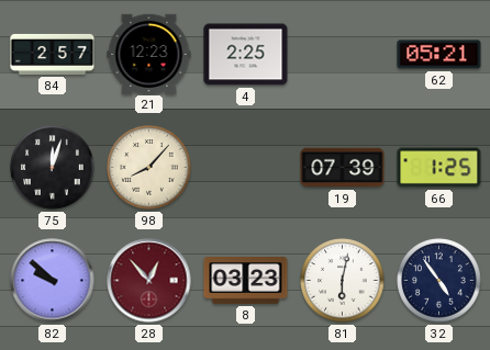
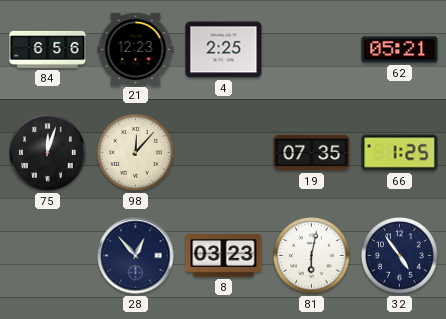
84: 2:57 -> 6:56 (48, 49)
98: 8:07 -> 12:07 (136, 153)
19: 07:39 -> 07:35 (312, 153)
82: 9:52 -> none (53, 281)
28 dial: burgundy -> navy (136, 256)
